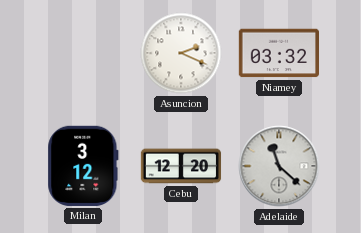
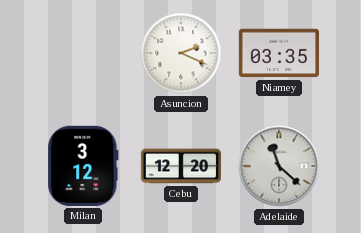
Niamey: 03:32 -> 03:35 (278, 53)
